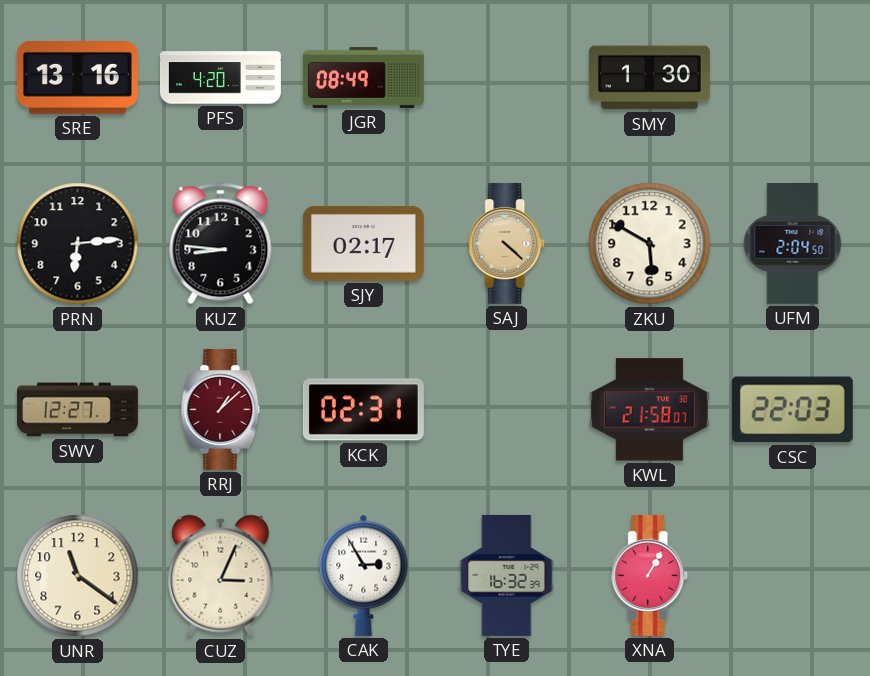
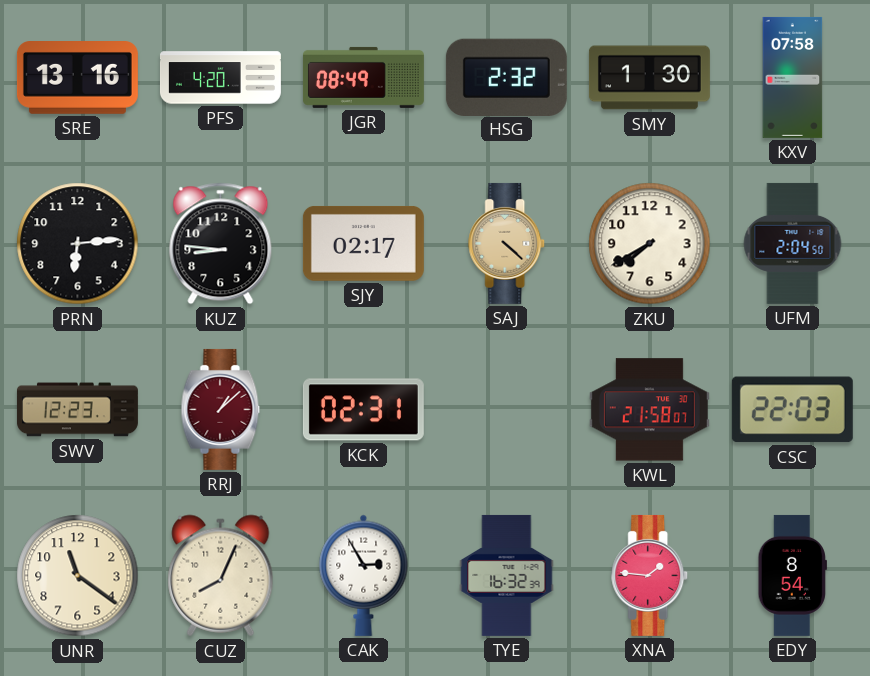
HSG: none -> 2:32 (506, 77)
KXV: none -> 07:58 (793, 77)
ZKU: 5:50 -> 7:40 (650, 244)
SWV: 12:27 -> 12:23 (77, 410)
CUZ: 3:04 -> 8:04 (221, 576)
XNA: 1:05 -> 1:46 (650, 575)
EDY: none -> 8:54 (792, 575)
